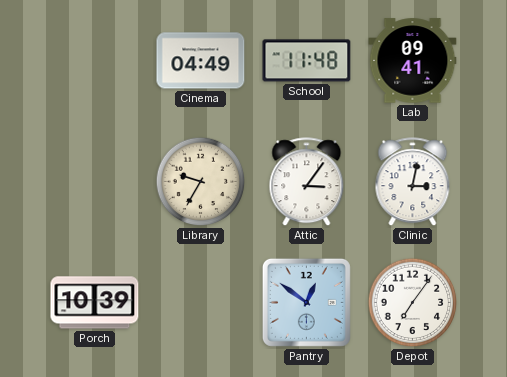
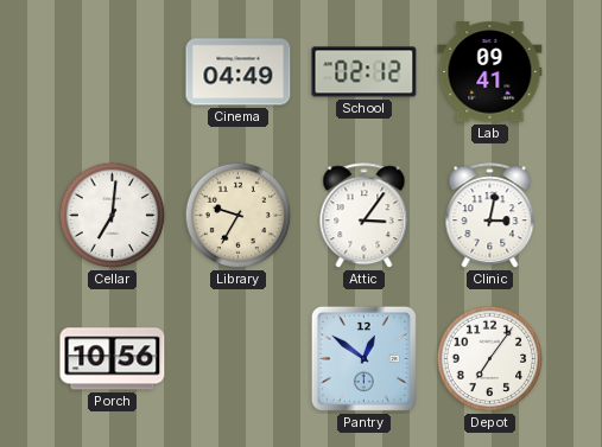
School: 11:48 -> 02:12 (365, 72)
Cellar: none -> 7:01 (113, 216)
Porch: 10:39 -> 10:56 (113, 359)
